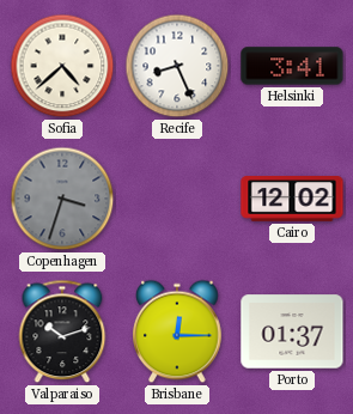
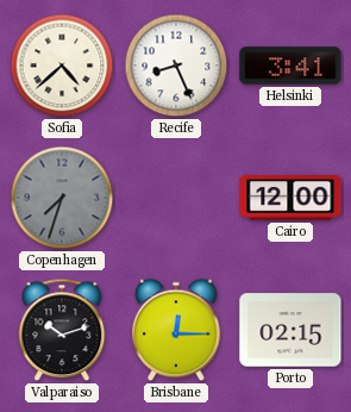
Copenhagen: 3:33 -> 7:33 (62, 198)
Cairo: 12:02 -> 12:00 (290, 199)
Porto: 01:37 -> 02:15 (290, 330)
